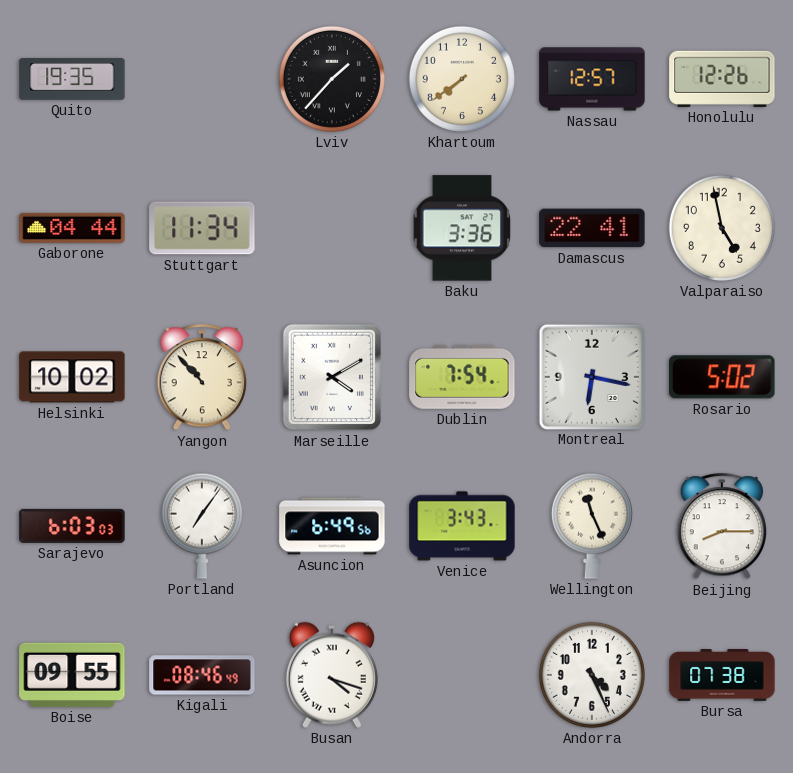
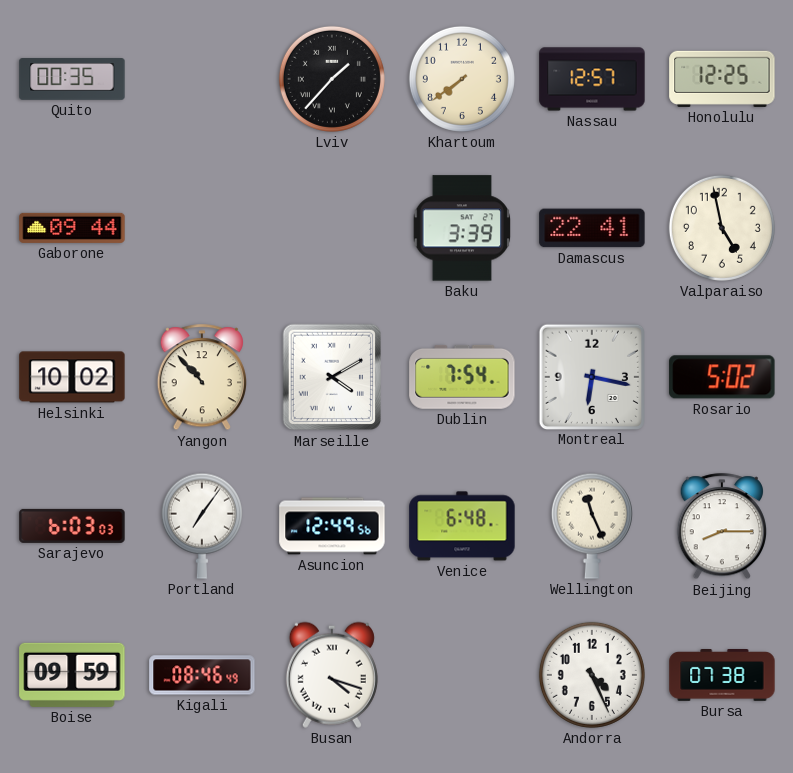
Quito: 19:35 -> 00:35 (72, 79)
Honolulu: 12:26 -> 12:25 (722, 79)
Gaborone: 04:44 -> 09:44 (72, 228)
Stuttgart: 11:34 -> none (202, 228)
Baku: 3:36 -> 3:39 (462, 228)
Asuncion: 6:49 -> 12:49 (332, 526)
Venice: 3:43 -> 6:48 (462, 526)
Boise: 09:55 -> 09:59 (72, 675)
